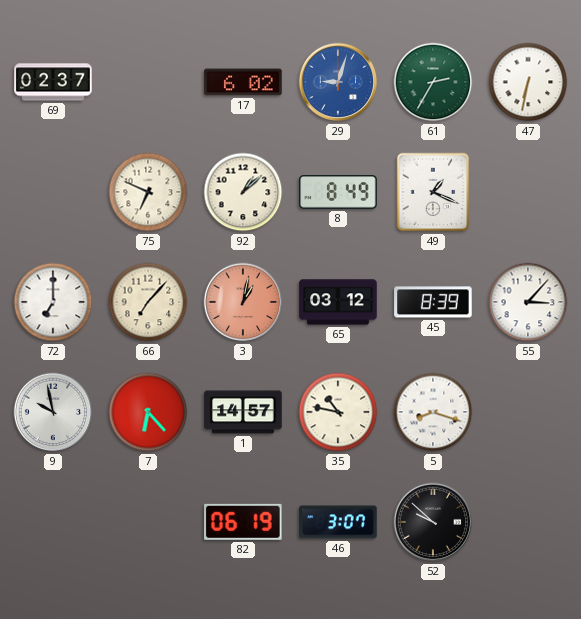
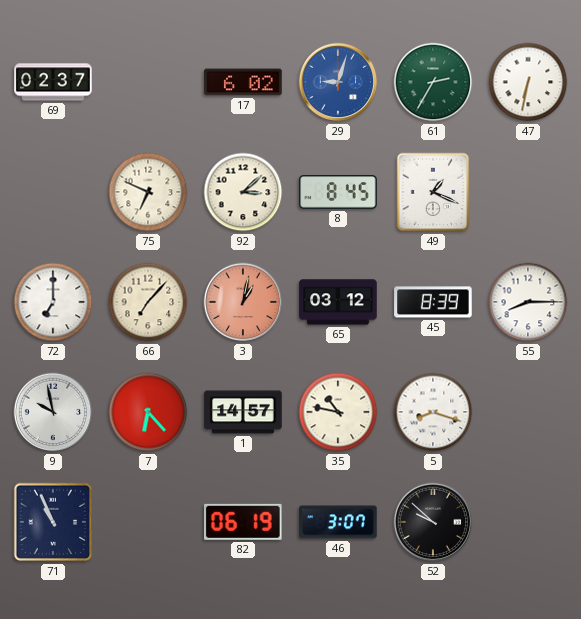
92: 1:08 -> 3:08 (243, 192)
8: 8:49 -> 8:45 (338, 192)
55: 3:07 -> 8:15 (528, 302)
71: none -> 10:56 (53, 522)
